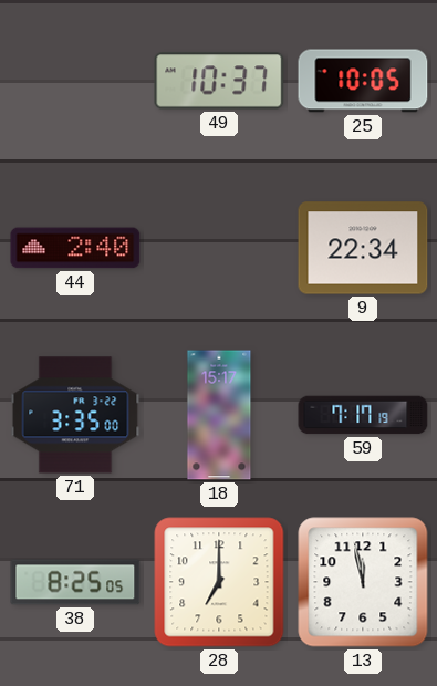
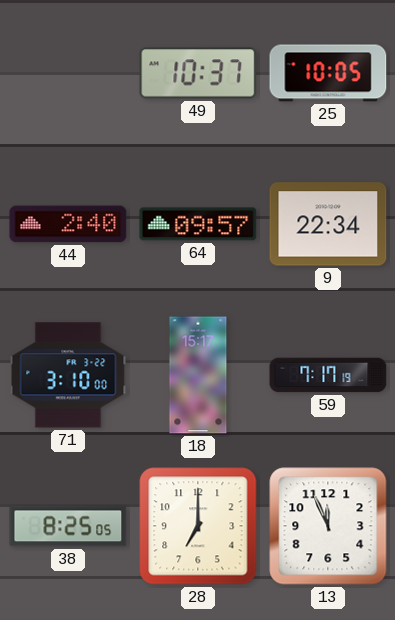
64: none -> 09:57 (198, 224)
71: 3:35 -> 3:10 (68, 375)
13: 11:58 -> 11:56 (328, 526)
